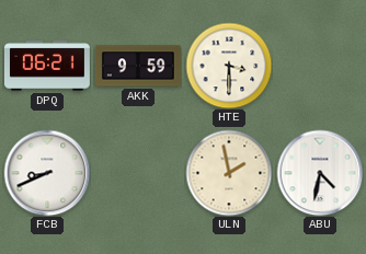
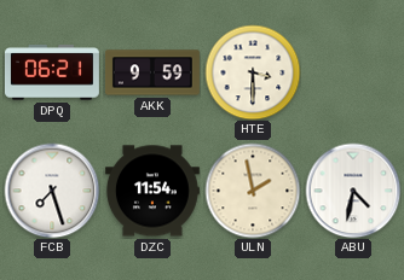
FCB: 8:41 -> 7:27 (52, 191)
DZC: none -> 11:54 (152, 191)
